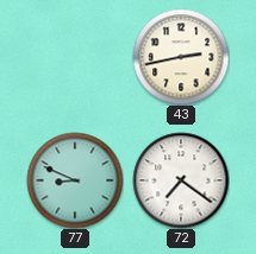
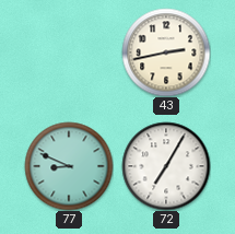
72: 7:21 -> 7:05 (166, 166)
